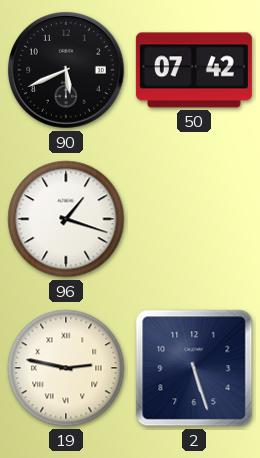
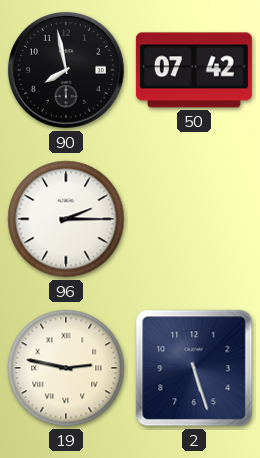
90: 5:41 -> 7:58 (67, 71)
96: 1:18 -> 2:15 (66, 219)
